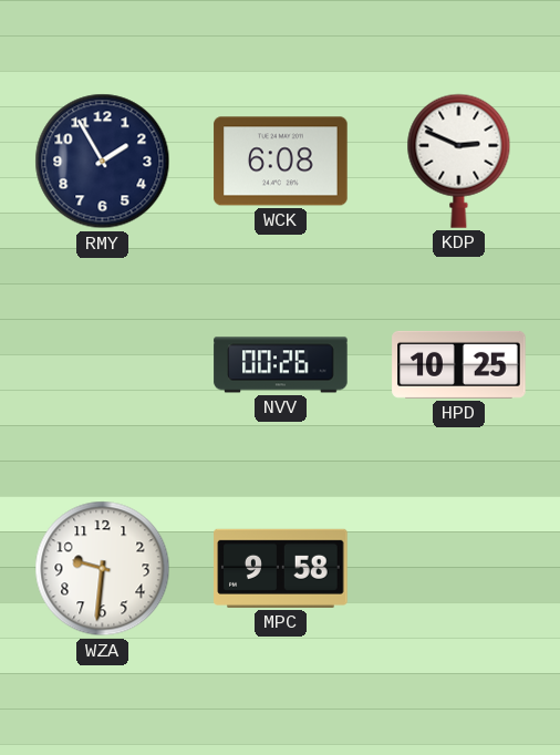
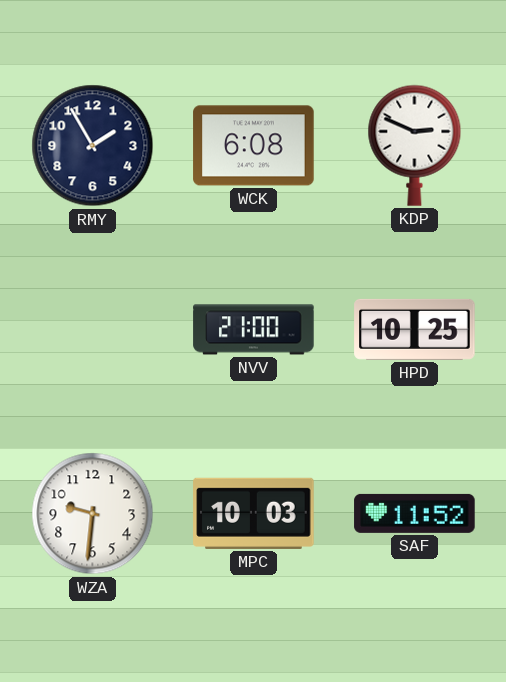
NVV: 00:26 -> 21:00 (254, 330)
MPC: 9:58 -> 10:03 (254, 513)
SAF: none -> 11:52 (415, 513)
